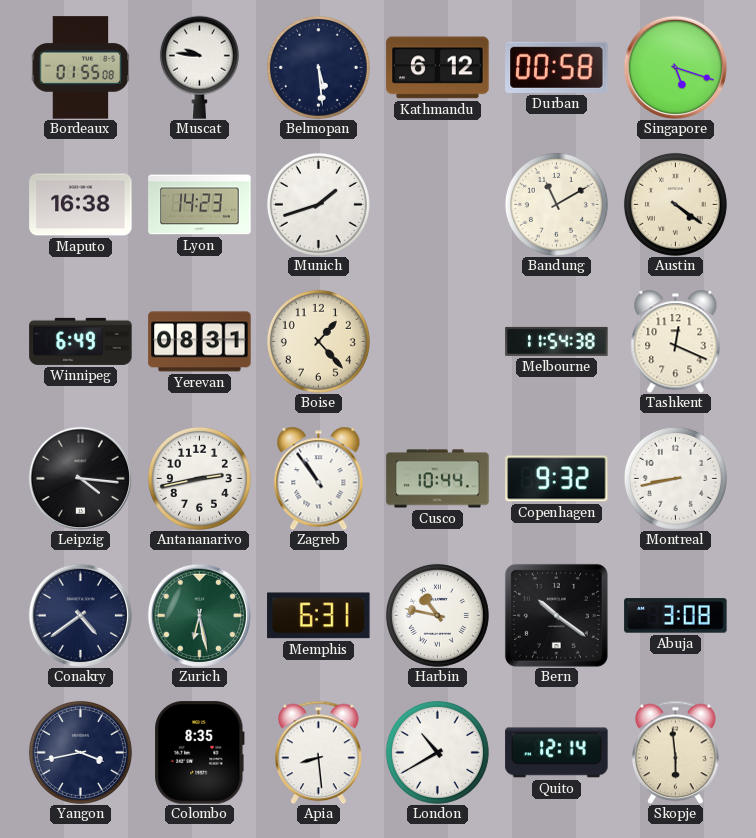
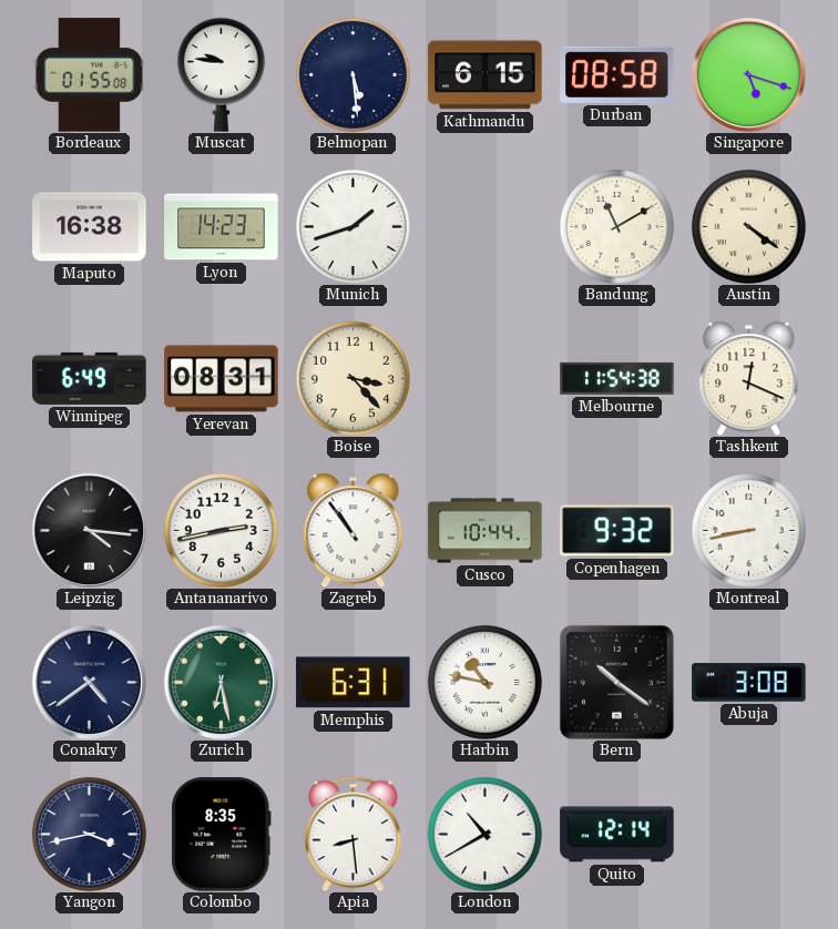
Kathmandu: 6:12 -> 6:15 (486, 75)
Durban: 00:58 -> 08:58 (617, 74)
Boise: 1:23 -> 3:23 (352, 378)
Skopje: 5:59 -> none (676, 752)
